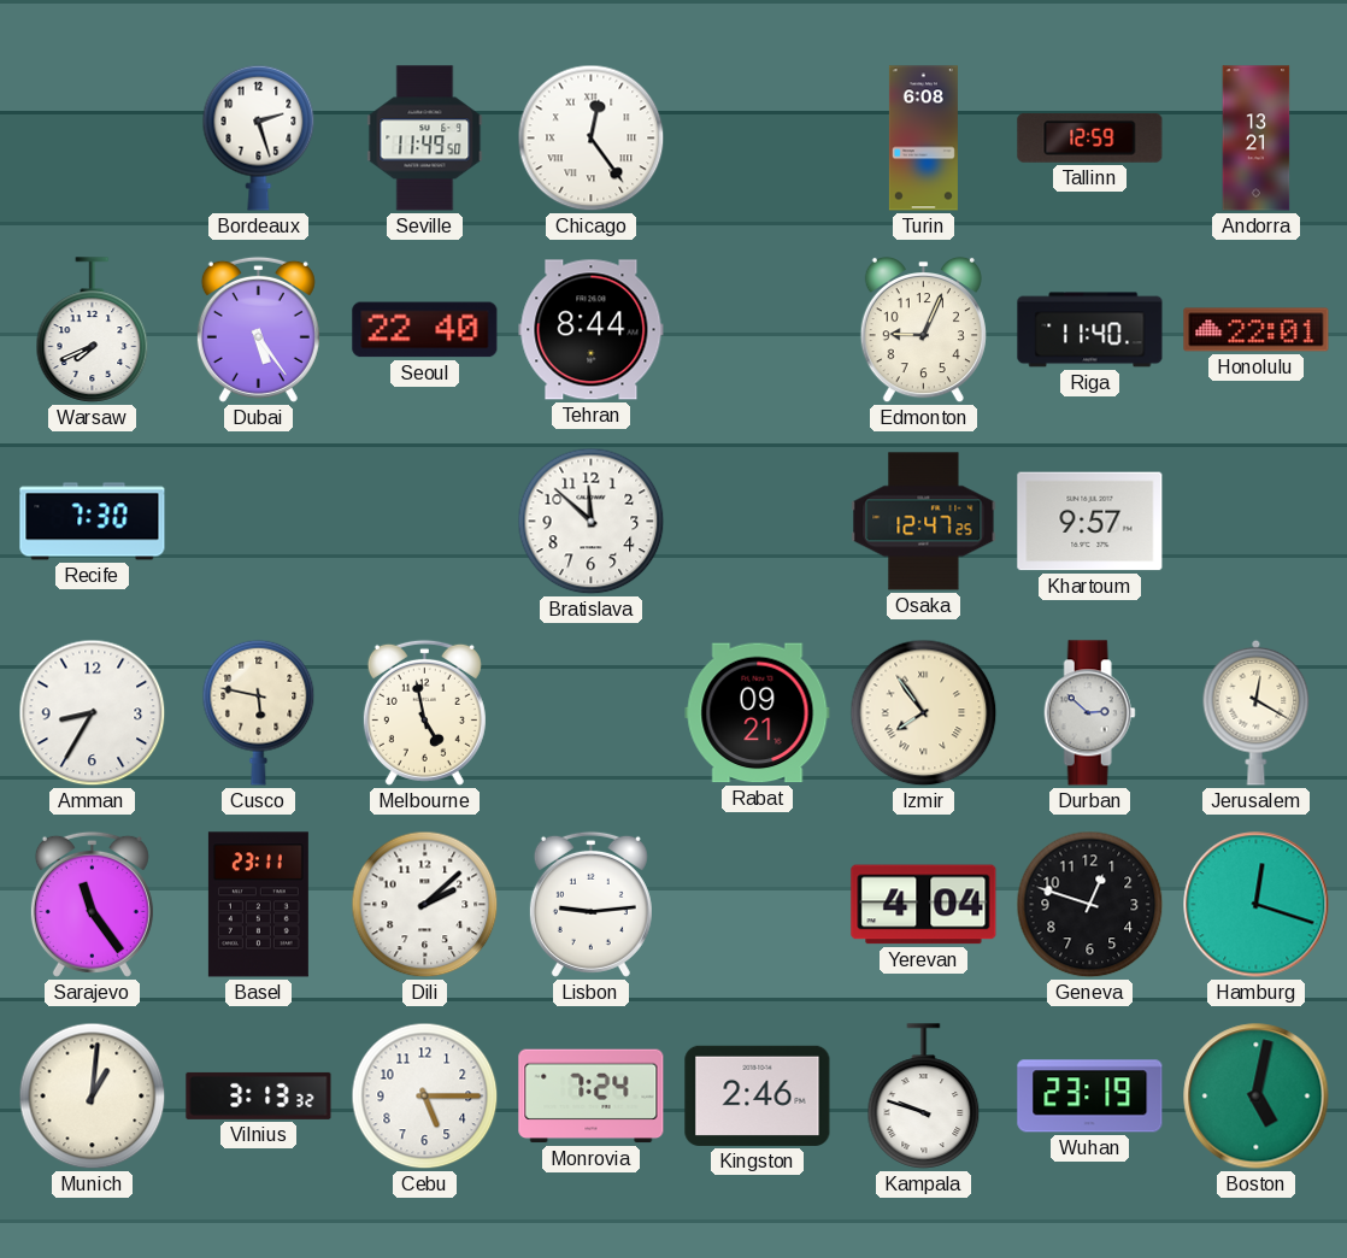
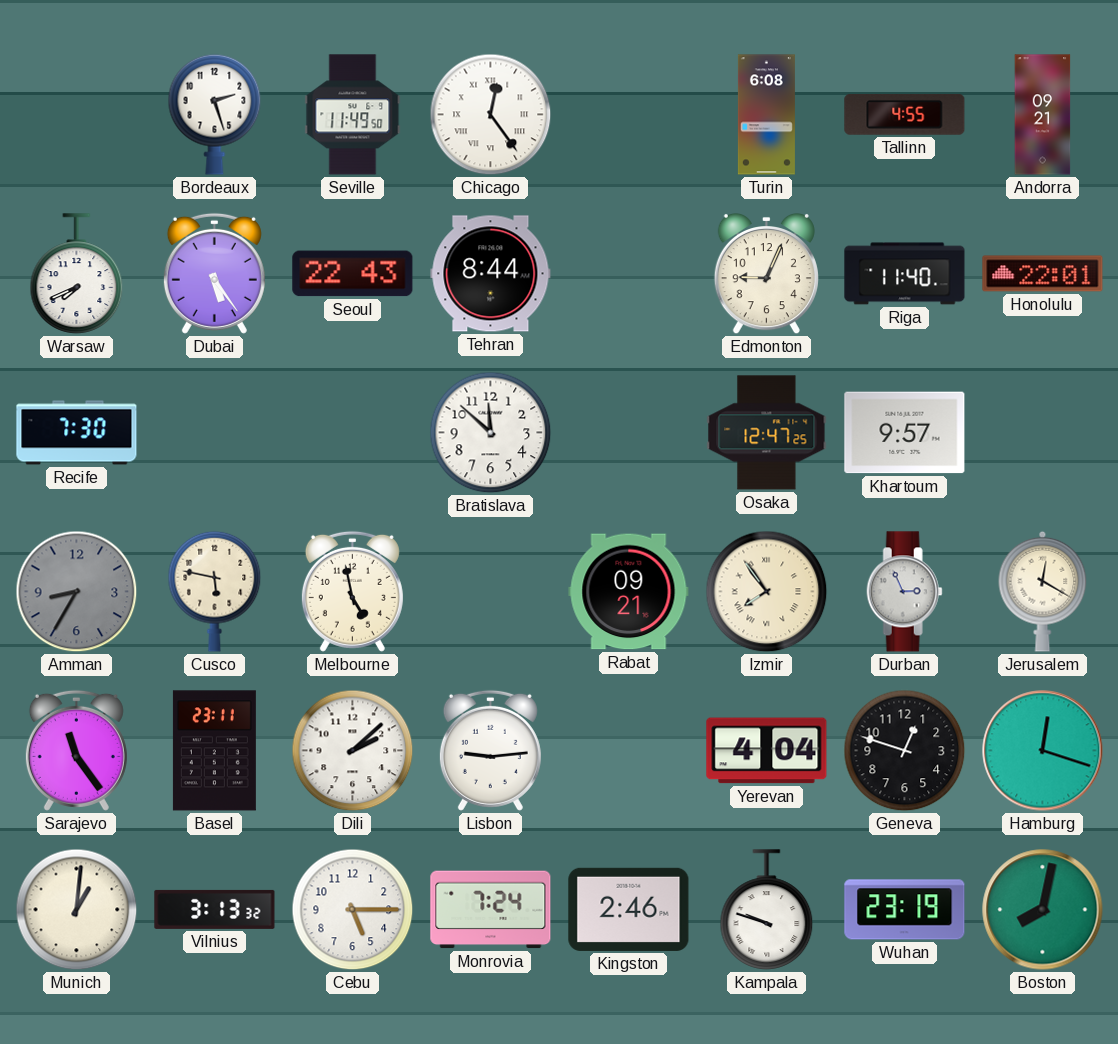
Tallinn: 12:59 -> 4:55 (905, 114)
Andorra: 13:21 -> 09:21 (1043, 115)
Seoul: 22:40 -> 22:43 (353, 274)
Amman dial: white -> grey (77, 592)
Durban: 2:52 -> 2:56 (904, 592)
Boston: 5:02 -> 8:02 (1043, 910)
